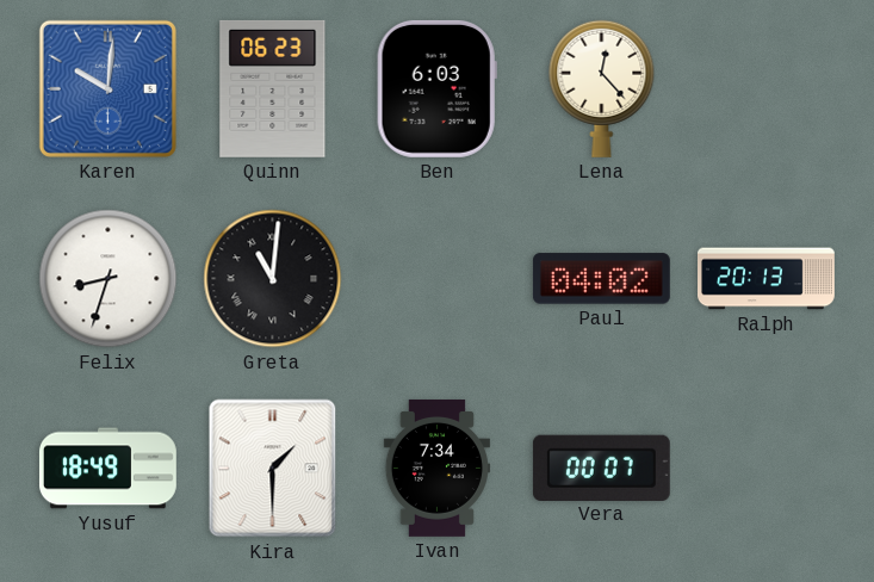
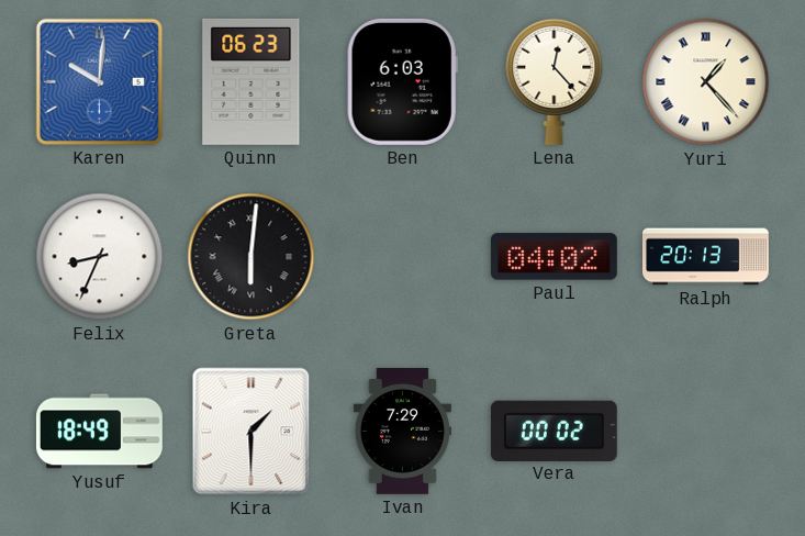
Yuri: none -> 1:23 (706, 82)
Felix: 8:33 -> 8:34 (100, 257)
Greta: 11:01 -> 6:01 (251, 257)
Ivan: 7:34 -> 7:29 (402, 431)
Vera: 00:07 -> 00:02 (554, 431)
